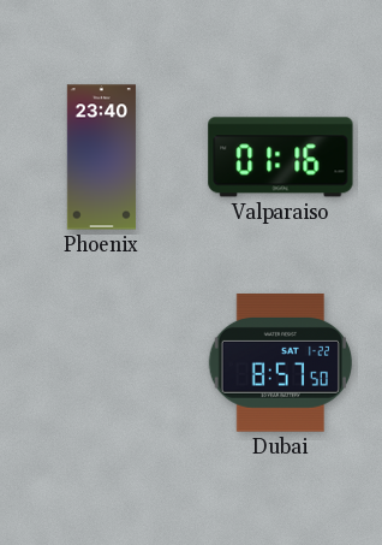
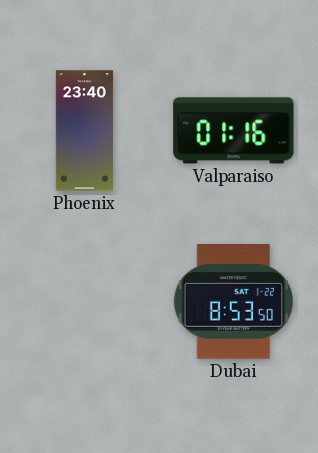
Dubai: 8:57 -> 8:53 (233, 302)
